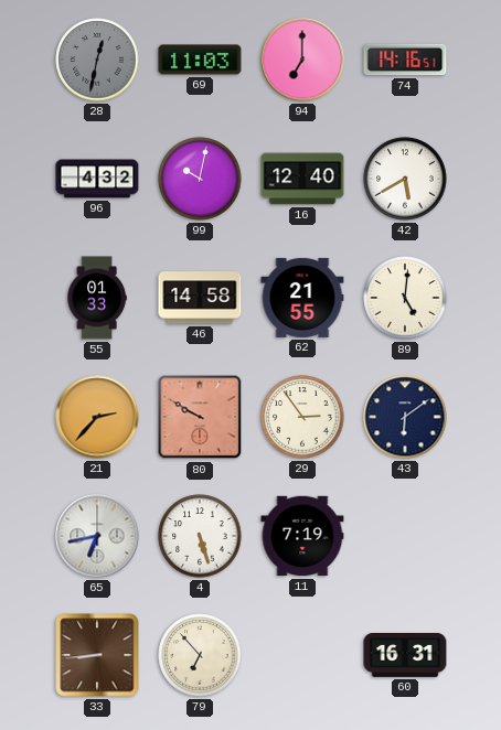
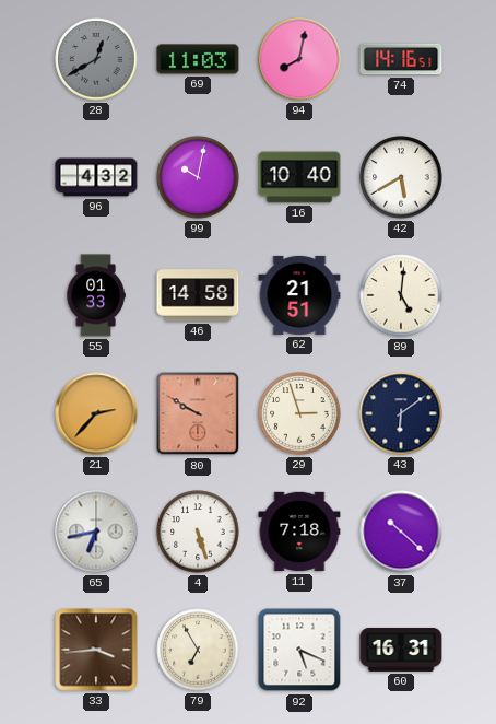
28: 12:32 -> 12:40 (96, 59)
94: 7:00 -> 8:02 (299, 59)
16: 12:40 -> 10:40 (299, 177)
62: 21:55 -> 21:51 (299, 295)
29: 2:54 -> 2:57 (299, 413)
11: 7:19 -> 7:18 (299, 532)
37: none -> 10:22 (401, 532)
33: 8:44 -> 3:44 (96, 650)
79: 6:53 -> 6:55 (198, 650)
92: none -> 5:19 (299, 650)
